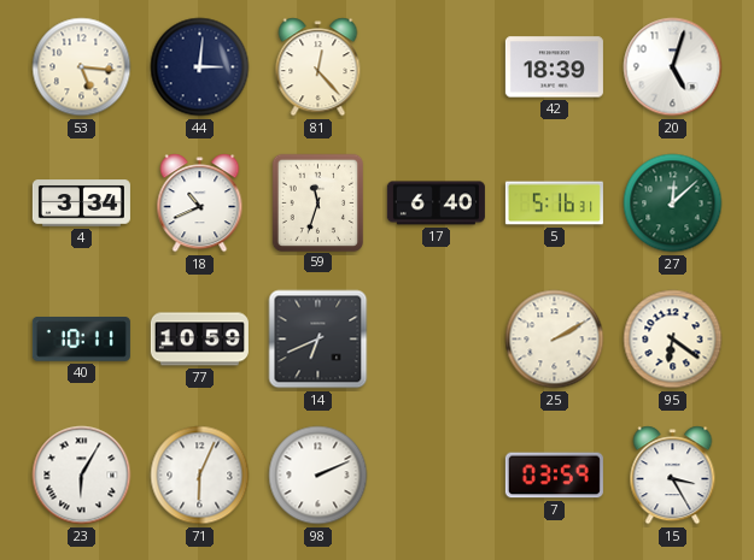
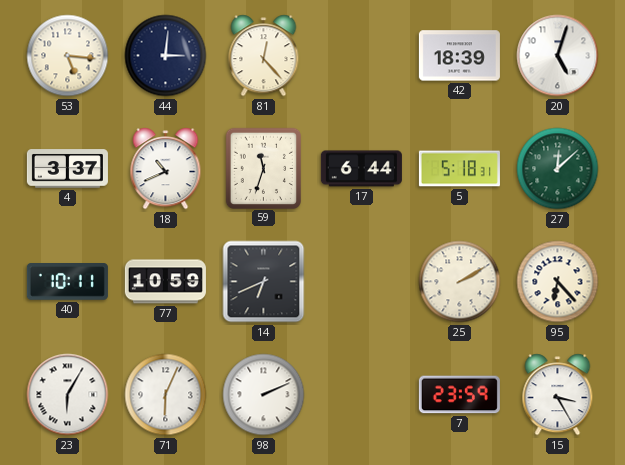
4: 3:34 -> 3:37 (67, 169)
17: 6:40 -> 6:44 (361, 169)
5: 5:16 -> 5:18 (459, 169)
95: 6:21 -> 6:23 (558, 282)
7: 03:59 -> 23:59 (459, 395)
